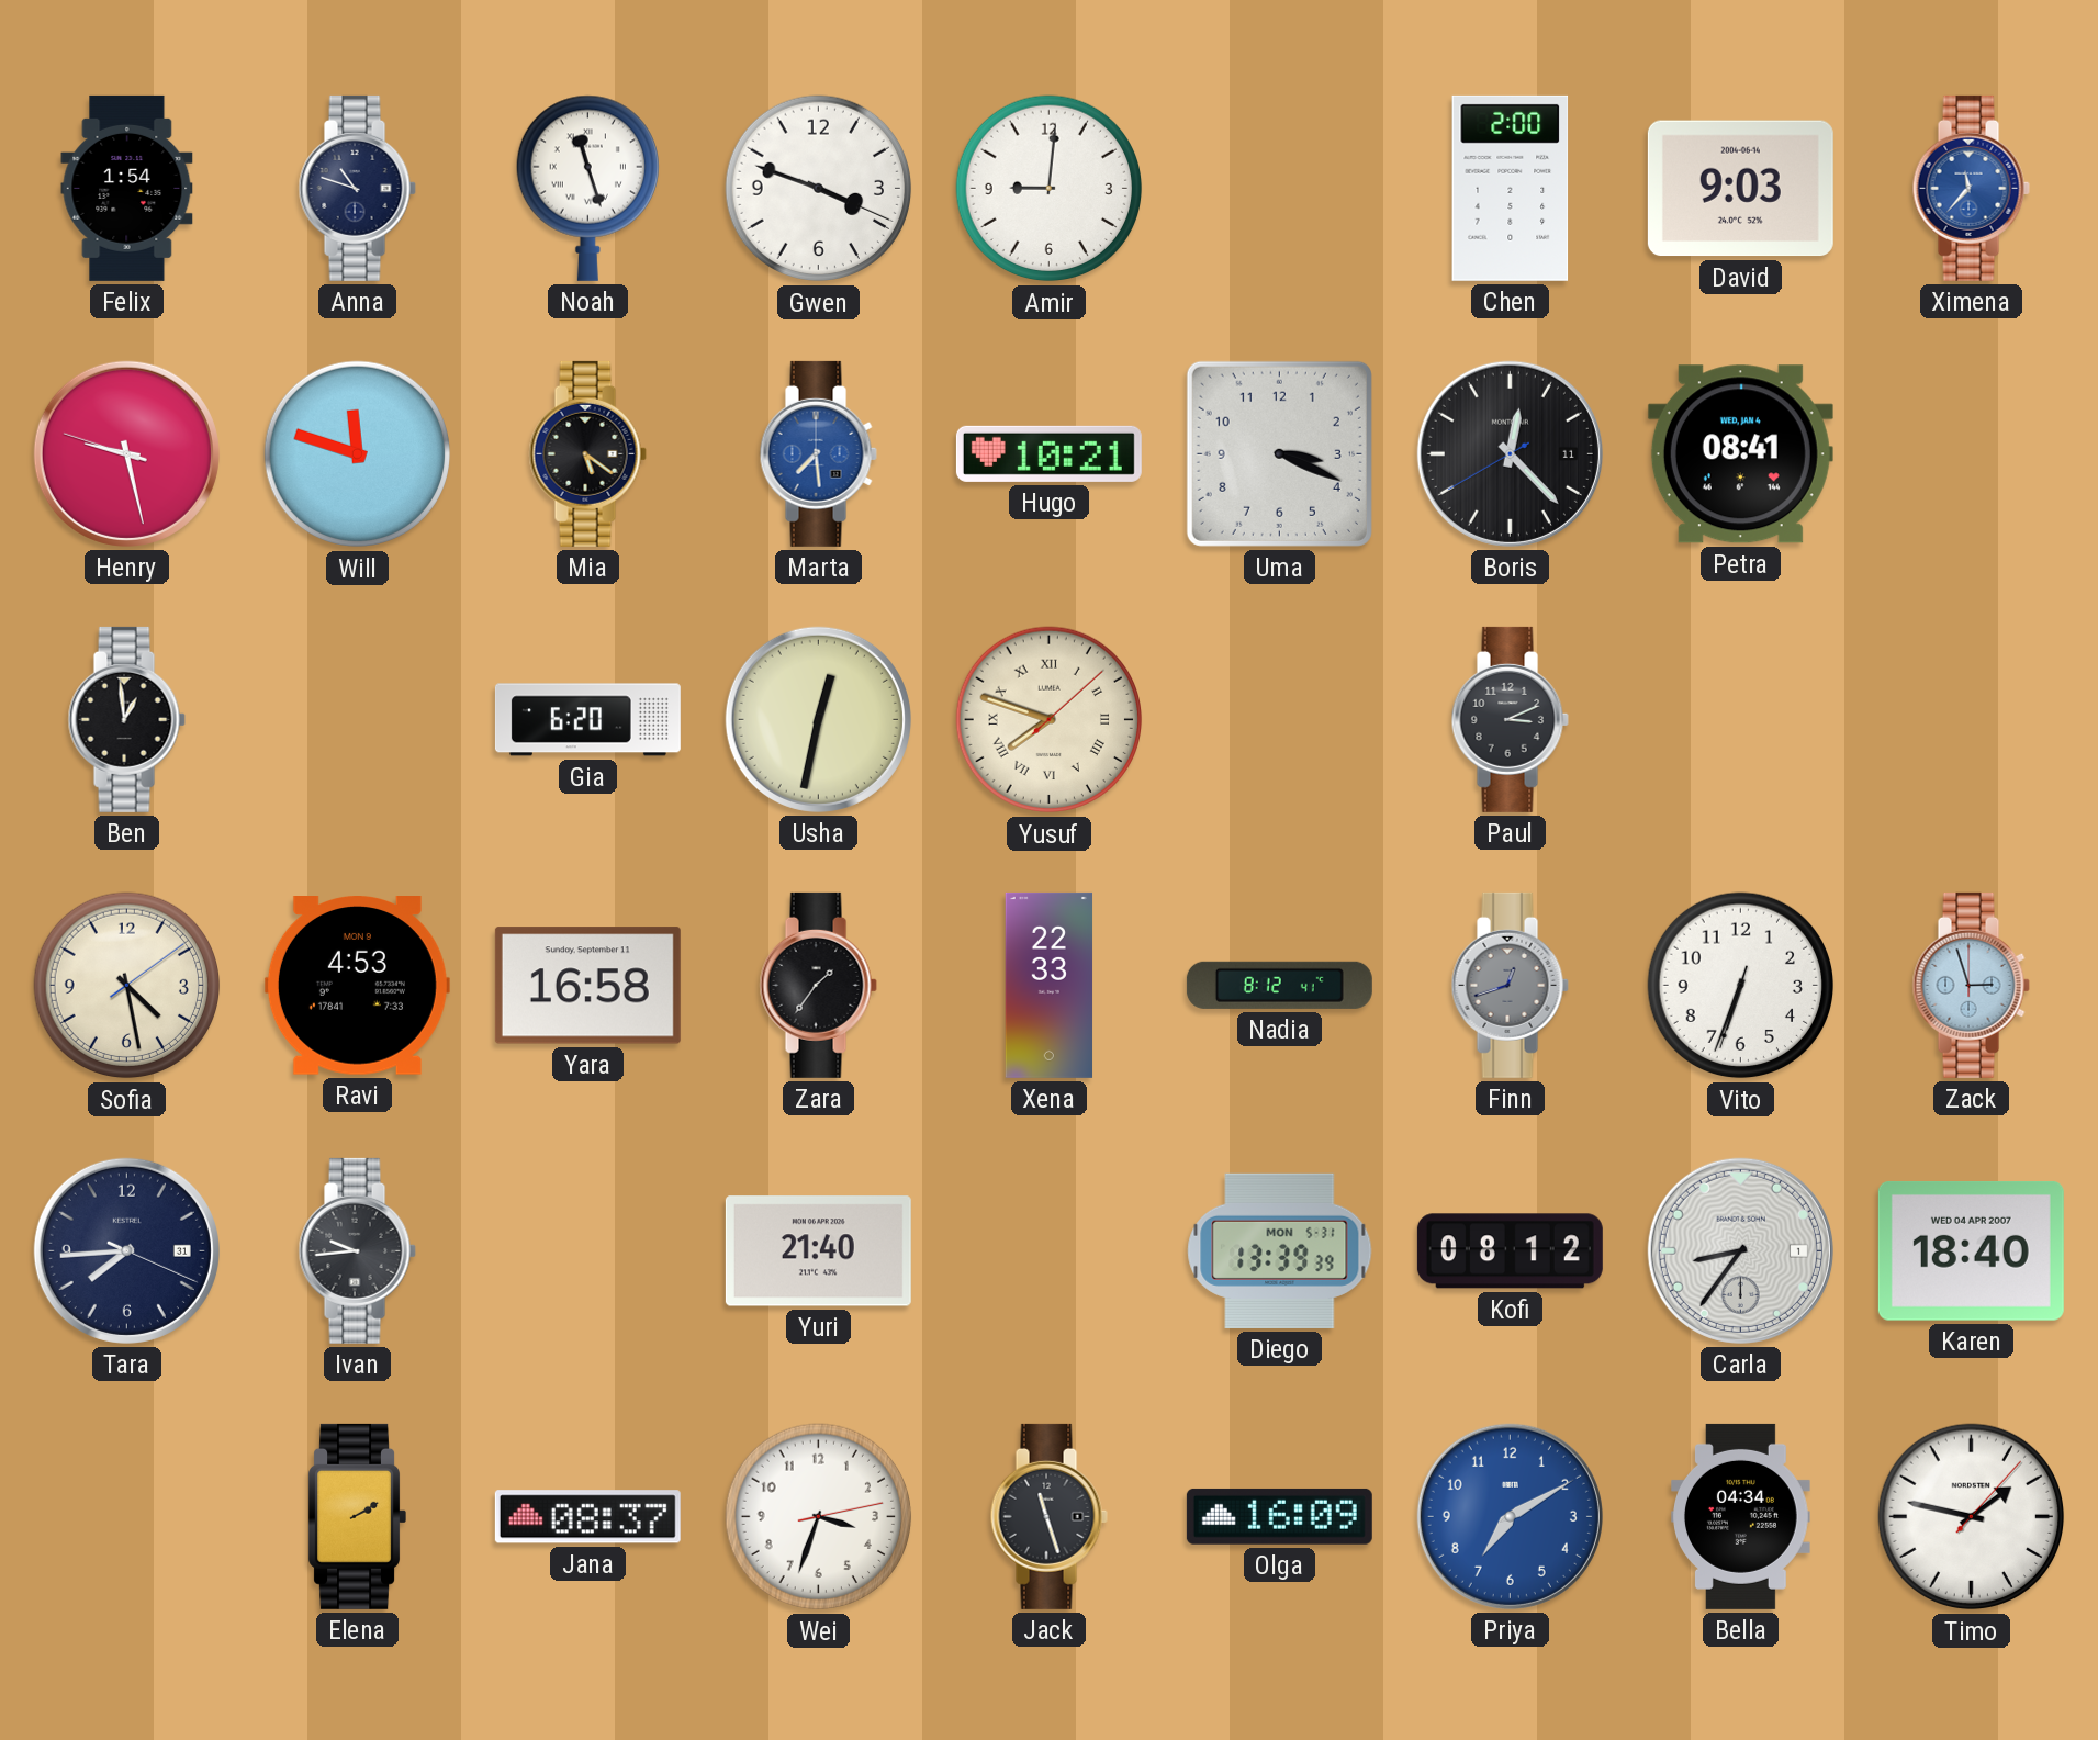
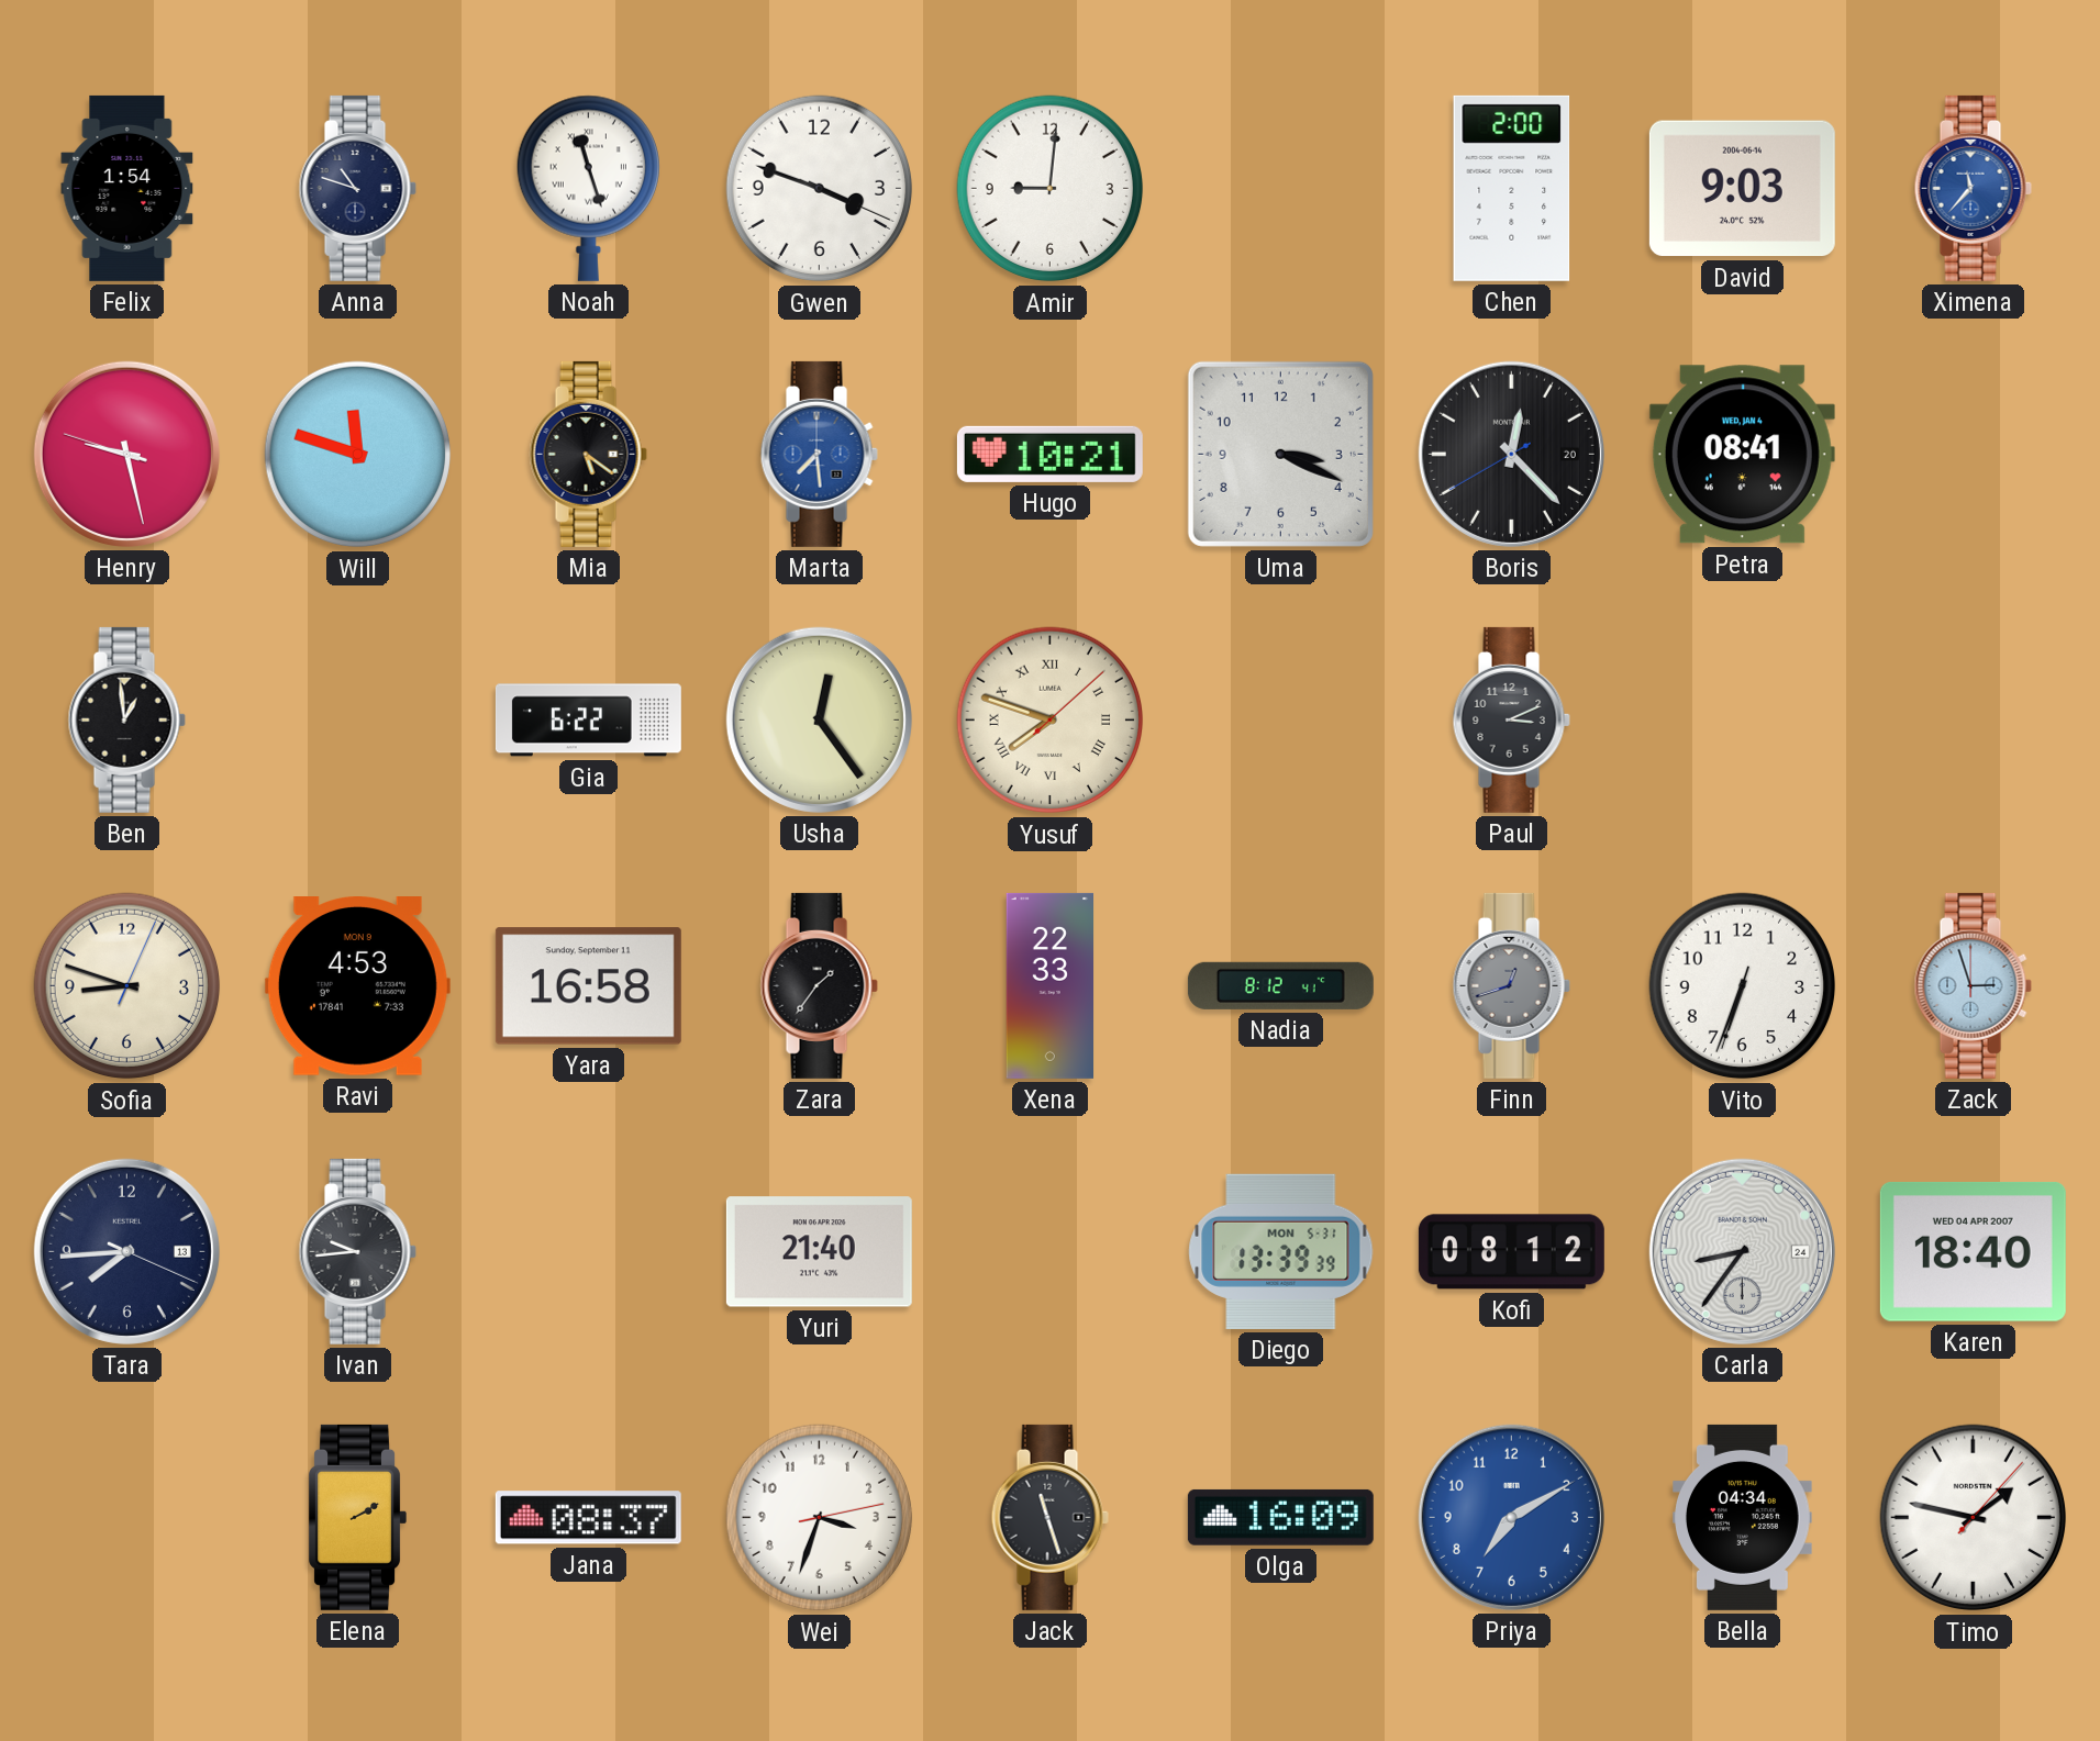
Boris date: 11 -> 20 (1511, 454)
Gia: 6:20 -> 6:22 (588, 721)
Usha: 12:32 -> 12:24 (819, 719)
Sofia: 4:28 -> 8:48 (127, 986)
Tara date: 31 -> 13 (126, 1251)
Carla date: 1 -> 24 (1742, 1251)
